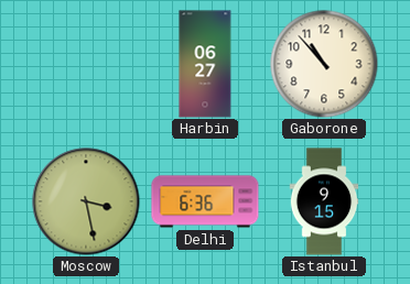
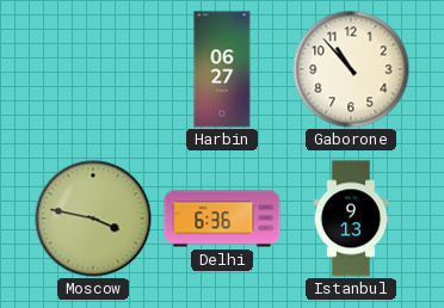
Moscow: 3:28 -> 3:47 (93, 218)
Istanbul: 9:15 -> 9:13 (351, 218)
